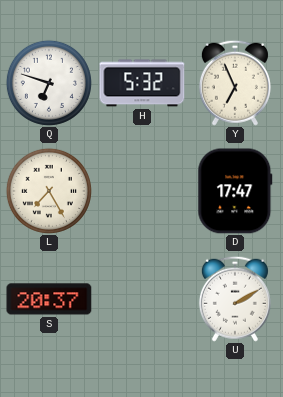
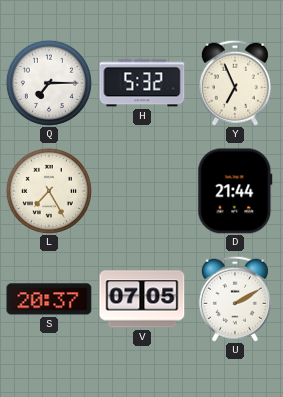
Q: 6:48 -> 7:15 (49, 83)
D: 17:47 -> 21:44 (235, 191)
V: none -> 07:05 (142, 299)
